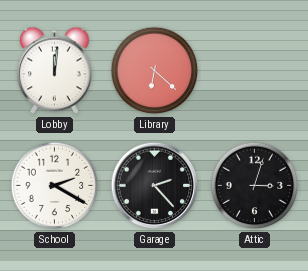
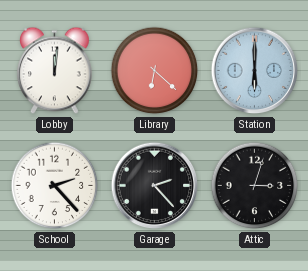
Station: none -> 6:00 (255, 71)
School: 2:20 -> 2:23 (55, 186)
